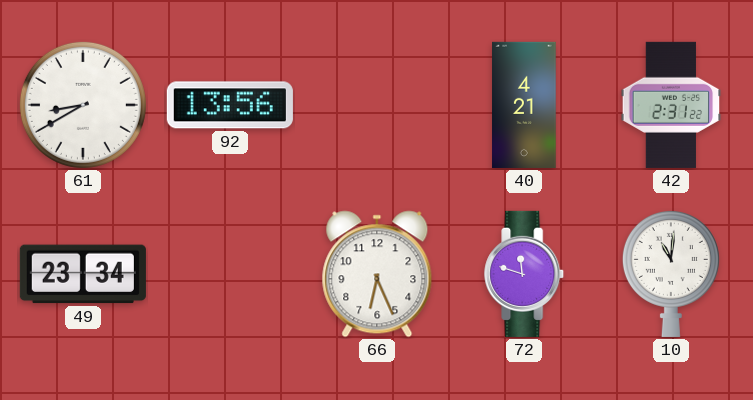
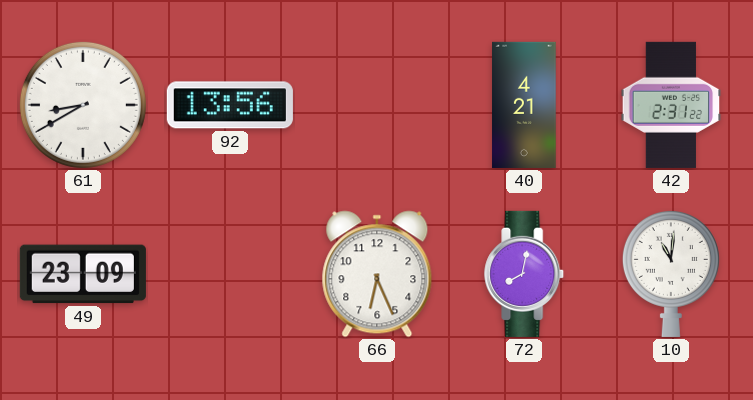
49: 23:34 -> 23:09 (83, 274)
72: 11:48 -> 8:02 (525, 274)
